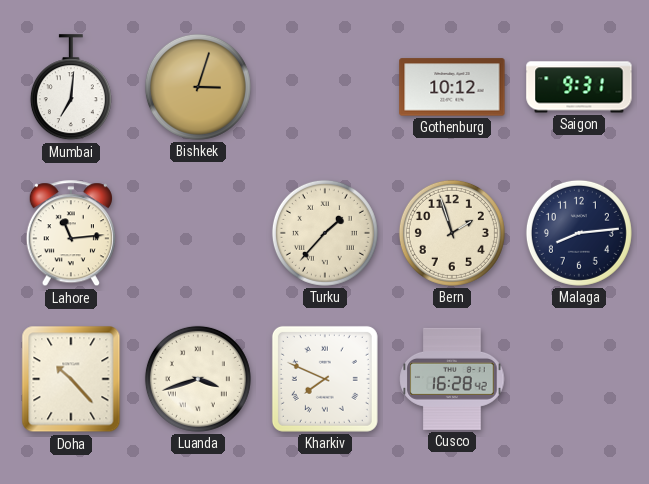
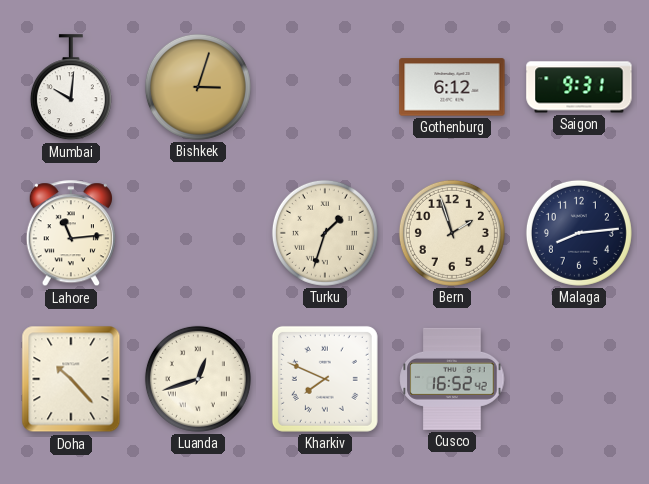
Mumbai: 7:01 -> 10:01 (71, 88)
Gothenburg: 10:12 -> 6:12 (452, 87)
Turku: 1:37 -> 1:33 (325, 233)
Luanda: 3:42 -> 12:42 (198, 379)
Cusco: 16:28 -> 16:52 (452, 379)
